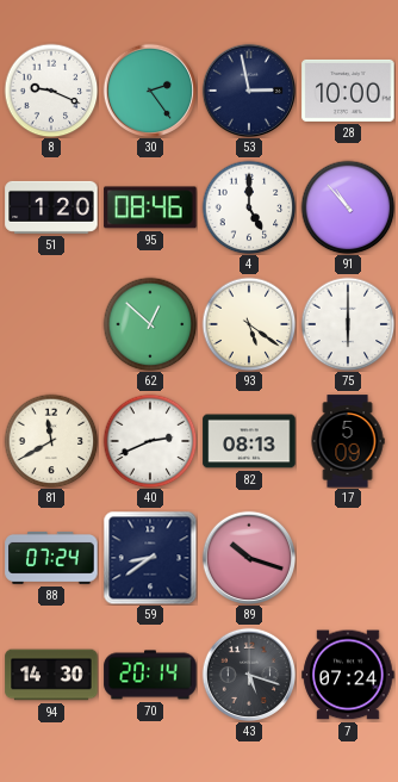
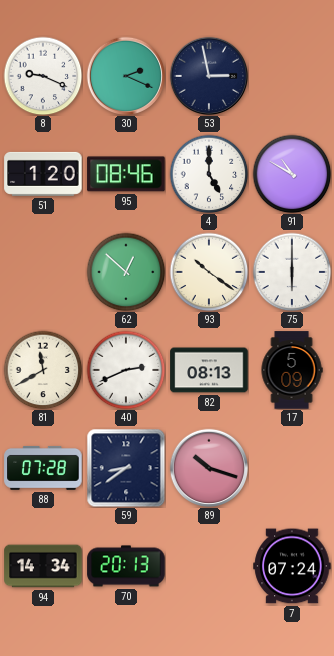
30: 2:24 -> 2:19 (125, 75)
28: 10:00 -> none (348, 91)
91: 10:53 -> 10:50 (292, 174)
93: 5:21 -> 10:21 (209, 272)
88: 07:24 -> 07:28 (43, 468)
94: 14:30 -> 14:34 (43, 566)
70: 20:14 -> 20:13 (126, 566)
43: 5:18 -> none (248, 674)
